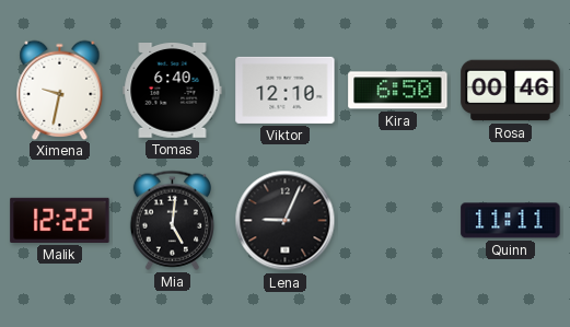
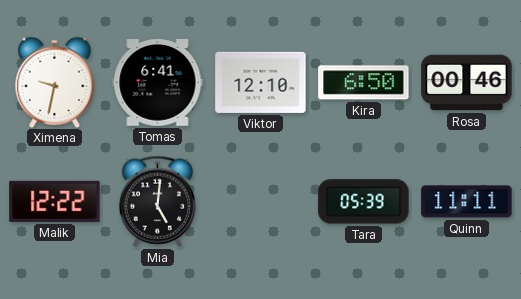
Tomas: 6:40 -> 6:41 (158, 83)
Lena: 9:04 -> none (286, 221)
Tara: none -> 05:39 (364, 202)
